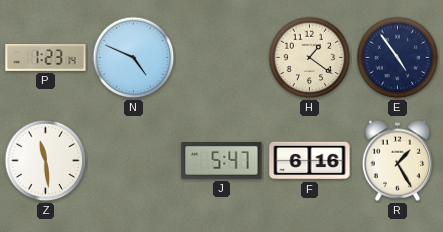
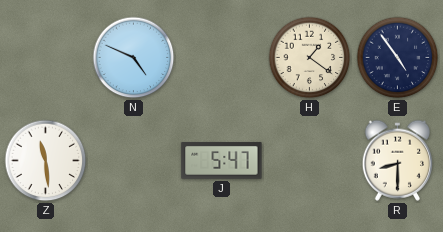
P: 1:23 -> none (46, 57)
F: 6:16 -> none (310, 161)
R: 1:25 -> 8:30 (397, 160)
